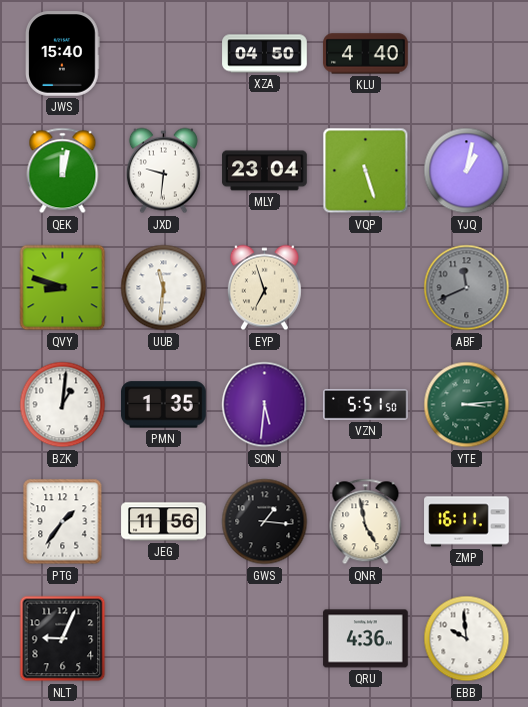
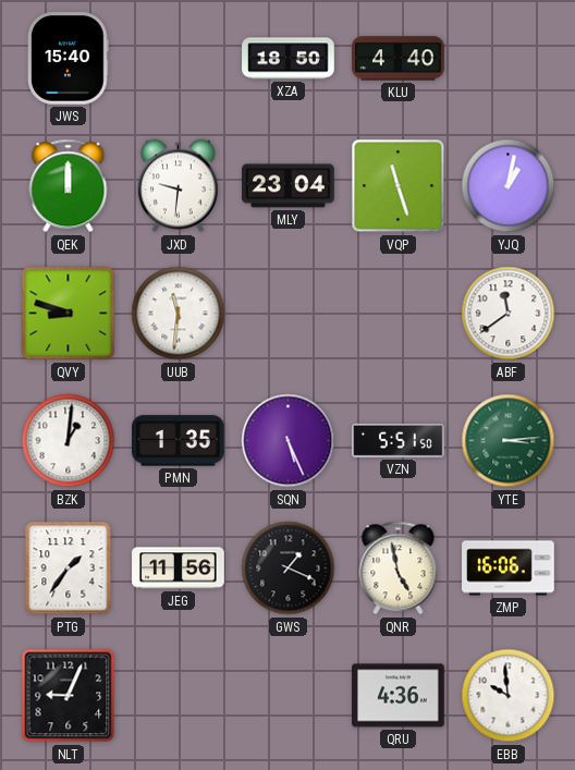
XZA: 04:50 -> 18:50 (289, 59)
QEK: 12:02 -> 12:00 (69, 186)
VQP: 5:27 -> 11:27 (399, 186)
EYP: 6:57 -> none (264, 288)
ABF: 11:41 -> 11:39 (509, 314)
ABF dial: grey -> white (509, 314)
SQN: 5:31 -> 5:26 (289, 441)
GWS: 1:16 -> 1:19 (289, 569)
ZMP: 16:11 -> 16:06 (509, 569)
